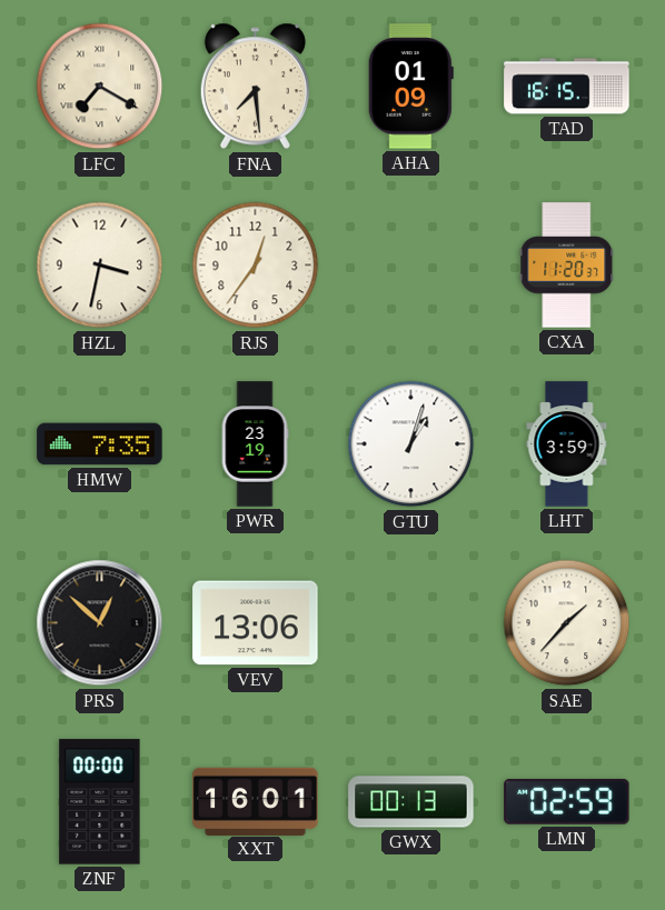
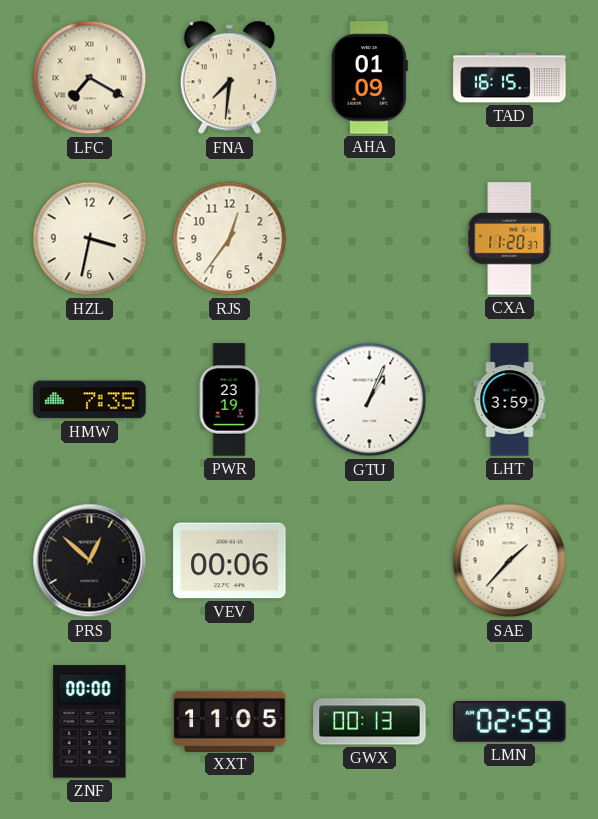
FNA: 7:29 -> 7:31 (229, 78)
GTU: 1:03 -> 1:04 (370, 400)
VEV: 13:06 -> 00:06 (230, 561)
XXT: 16:01 -> 11:05 (230, 721)
